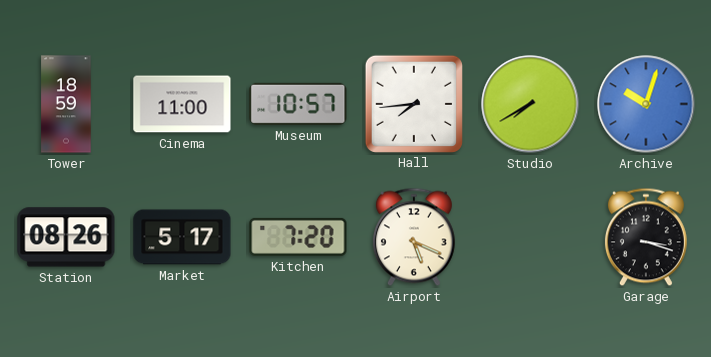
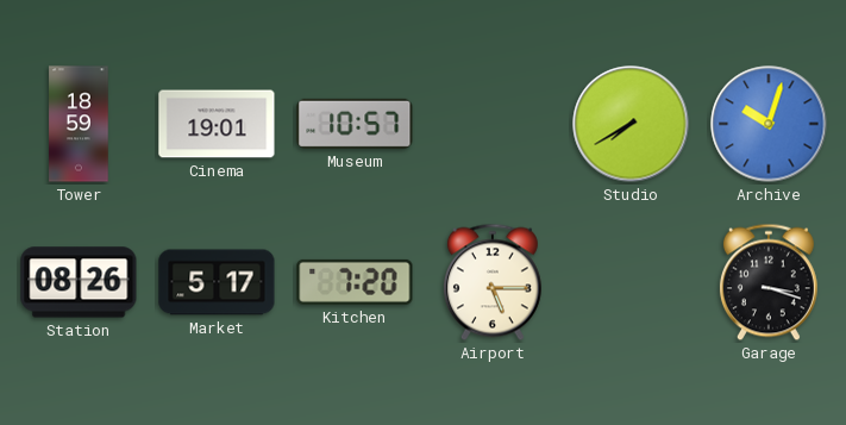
Cinema: 11:00 -> 19:01 (217, 124)
Hall: 7:44 -> none (413, 103)
Airport: 5:19 -> 5:15 (493, 282)
